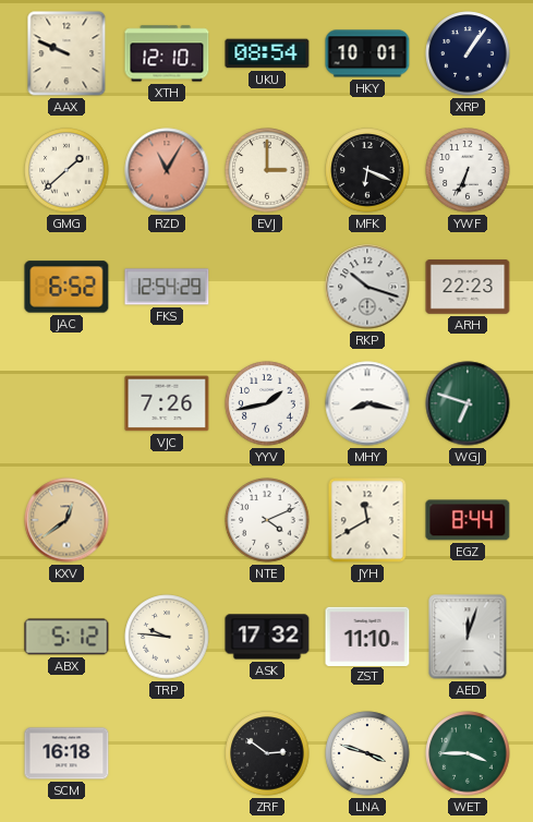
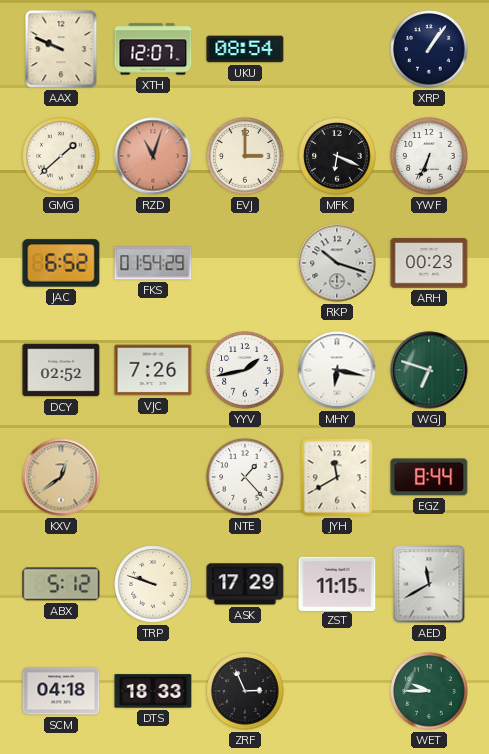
XTH: 12:10 -> 12:07 (153, 49)
HKY: 10:01 -> none (367, 53)
RZD: 11:05 -> 11:03 (153, 156)
FKS: 12:54 -> 01:54 (153, 263)
ARH: 22:23 -> 00:23 (429, 263)
DCY: none -> 02:52 (61, 370)
MHY: 8:17 -> 6:17 (337, 370)
NTE: 4:11 -> 1:23 (245, 477)
TRP: 9:46 -> 9:48 (153, 584)
ASK: 17:32 -> 17:29 (245, 584)
ZST: 11:10 -> 11:15 (337, 583)
AED: 12:03 -> 11:40 (429, 584)
SCM: 16:18 -> 04:18 (61, 691)
DTS: none -> 18:33 (153, 691)
ZRF: 2:51 -> 2:56 (245, 691)
LNA: 3:48 -> none (367, 753)
WET: 3:45 -> 9:45 (429, 691)
